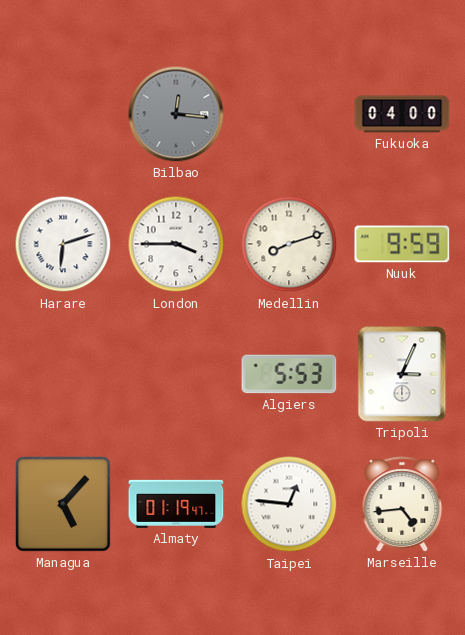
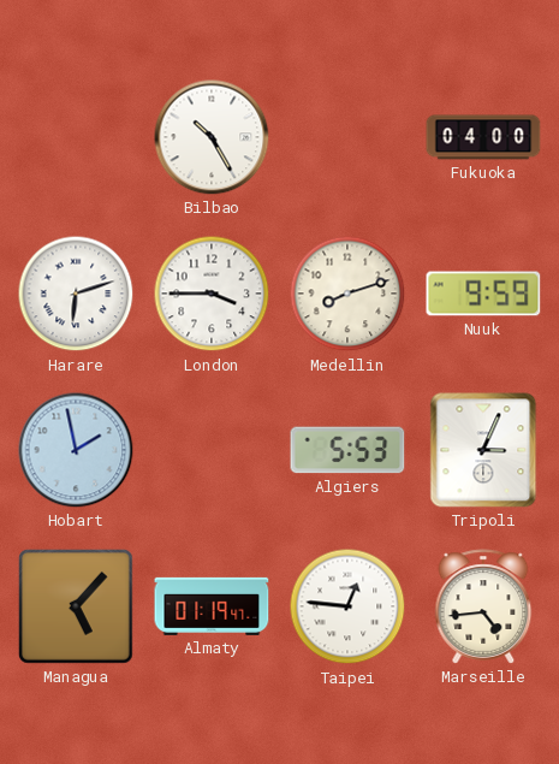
Bilbao: 12:16 -> 10:25 (212, 137)
Bilbao dial: grey -> white (212, 137)
Hobart: none -> 1:58 (76, 450)
